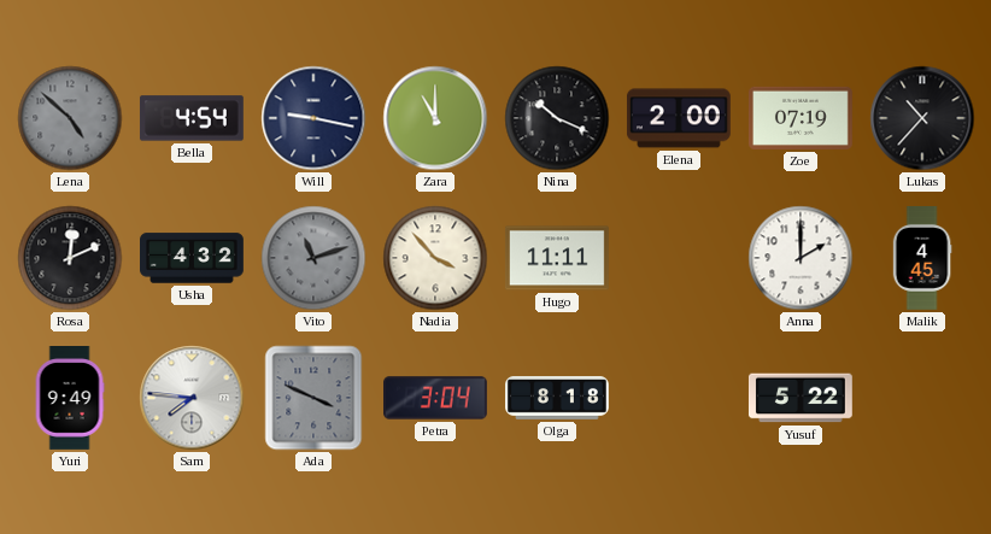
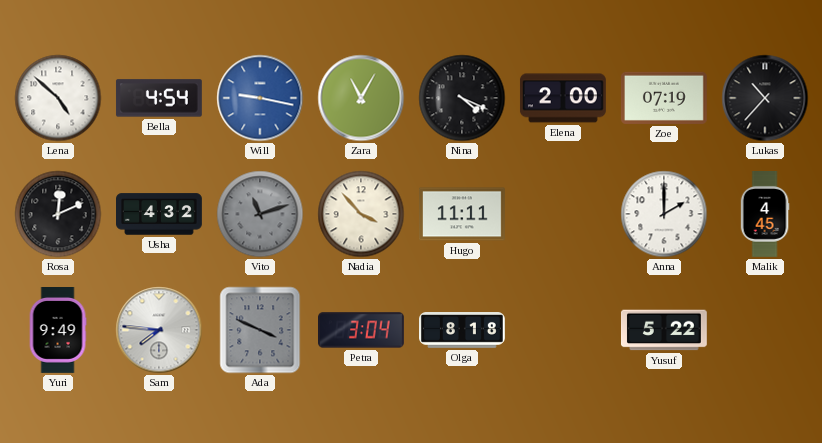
Lena dial: grey -> white (58, 98)
Will dial: navy -> blue (260, 98)
Zara: 11:00 -> 11:05 (361, 98)
Nina: 10:19 -> 4:19 (462, 98)
